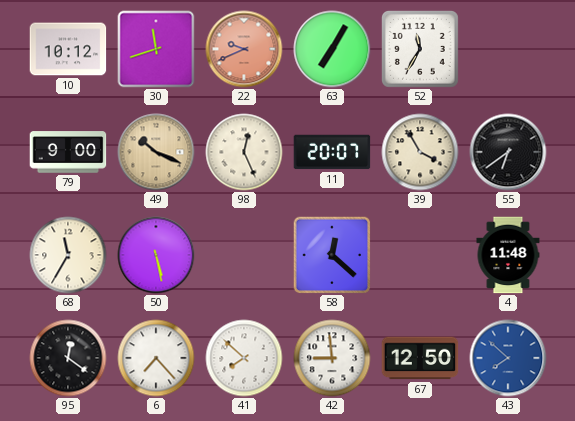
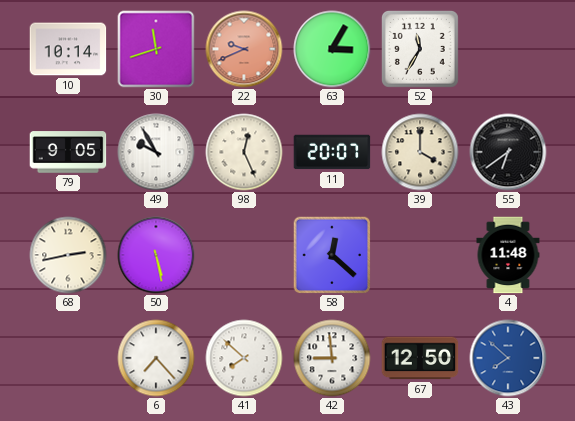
10: 10:12 -> 10:14 (68, 49)
63: 7:05 -> 3:05 (332, 49)
79: 9:00 -> 9:05 (68, 152)
49: 10:19 -> 9:55 (156, 152)
49 dial: champagne -> white (156, 152)
39: 3:55 -> 4:00 (420, 152)
68: 11:35 -> 2:43 (68, 255)
95: 12:21 -> none (68, 358)
